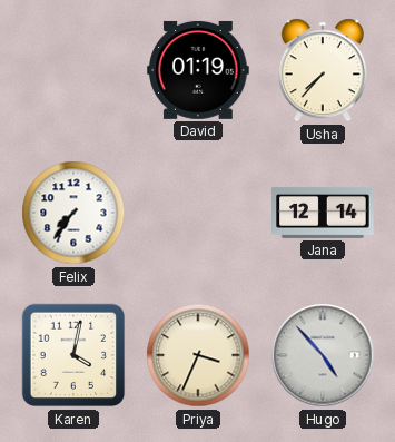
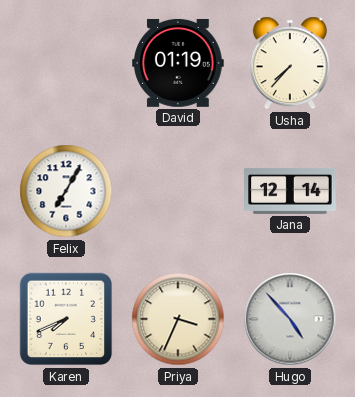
Felix: 7:36 -> 7:05 (66, 191)
Karen: 4:02 -> 7:41 (66, 319)
